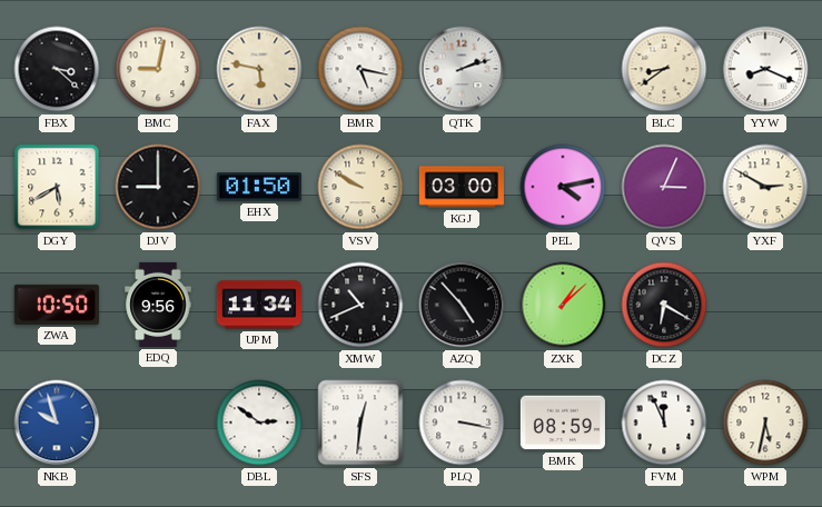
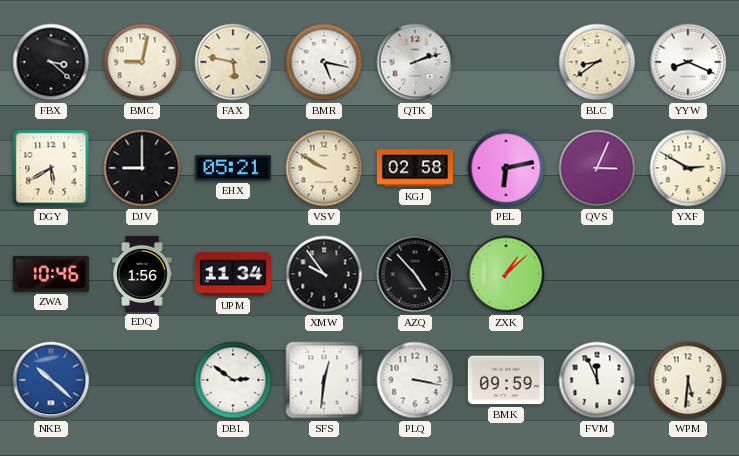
EHX: 01:50 -> 05:21 (233, 168)
KGJ: 03:00 -> 02:58 (415, 168)
PEL: 4:13 -> 6:13 (506, 168)
ZWA: 10:50 -> 10:46 (51, 274)
EDQ: 9:56 -> 1:56 (142, 274)
XMW: 10:41 -> 9:54 (324, 274)
DCZ: 6:20 -> none (664, 305)
NKB: 9:57 -> 10:22 (51, 380)
BMK: 08:59 -> 09:59 (506, 380)
WPM: 5:32 -> 5:31 (688, 380)
